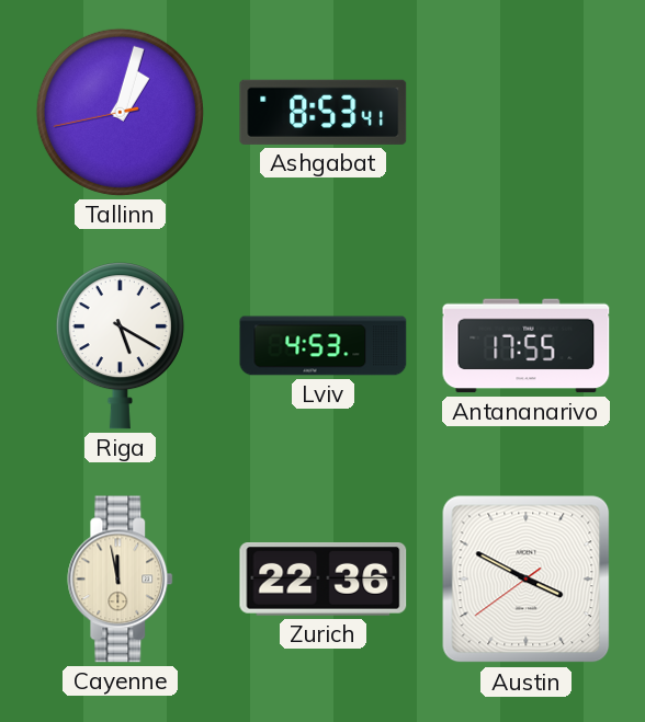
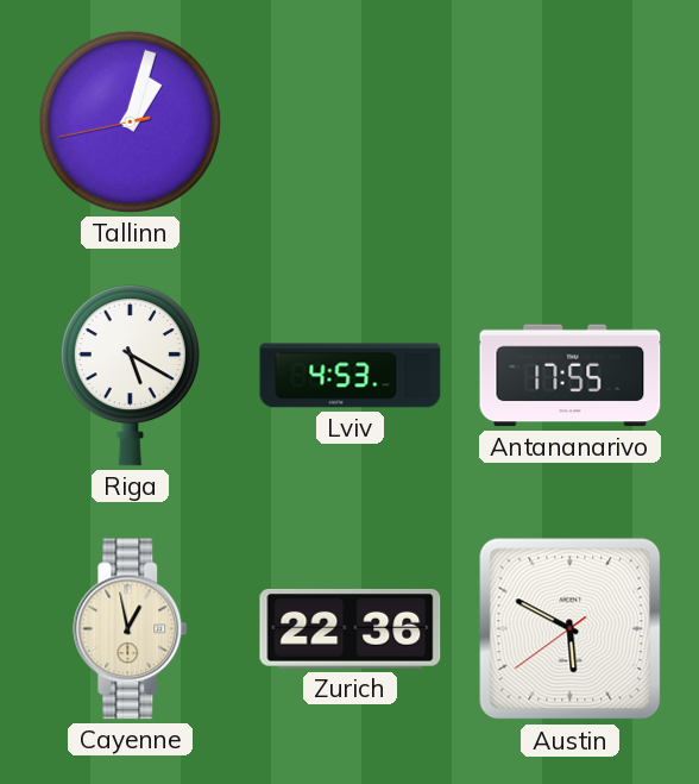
Ashgabat: 8:53 -> none (324, 112)
Cayenne: 11:58 -> 12:58 (131, 629)
Austin: 3:49 -> 5:49 (571, 629)
